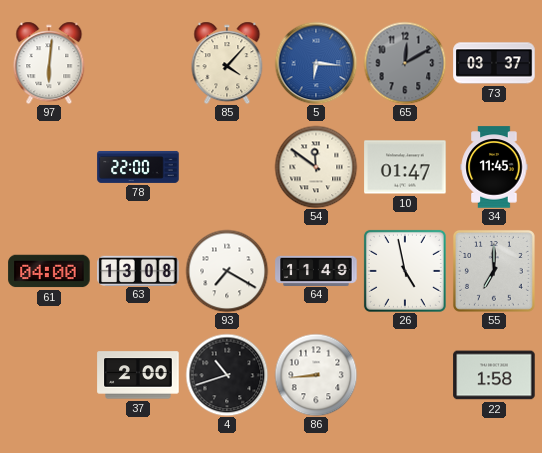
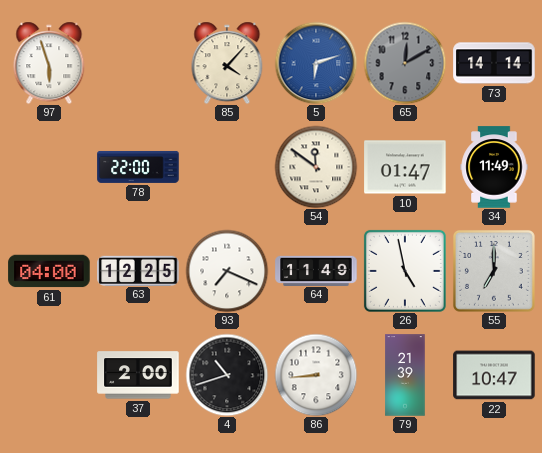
97: 6:01 -> 5:57 (49, 63)
5: 6:16 -> 6:12 (316, 63)
73: 03:37 -> 14:14 (494, 63)
34: 11:45 -> 11:49 (494, 167)
63: 13:08 -> 12:25 (138, 270)
93: 7:20 -> 7:19 (227, 271)
79: none -> 21:39 (405, 375)
22: 1:58 -> 10:47 (494, 375)
